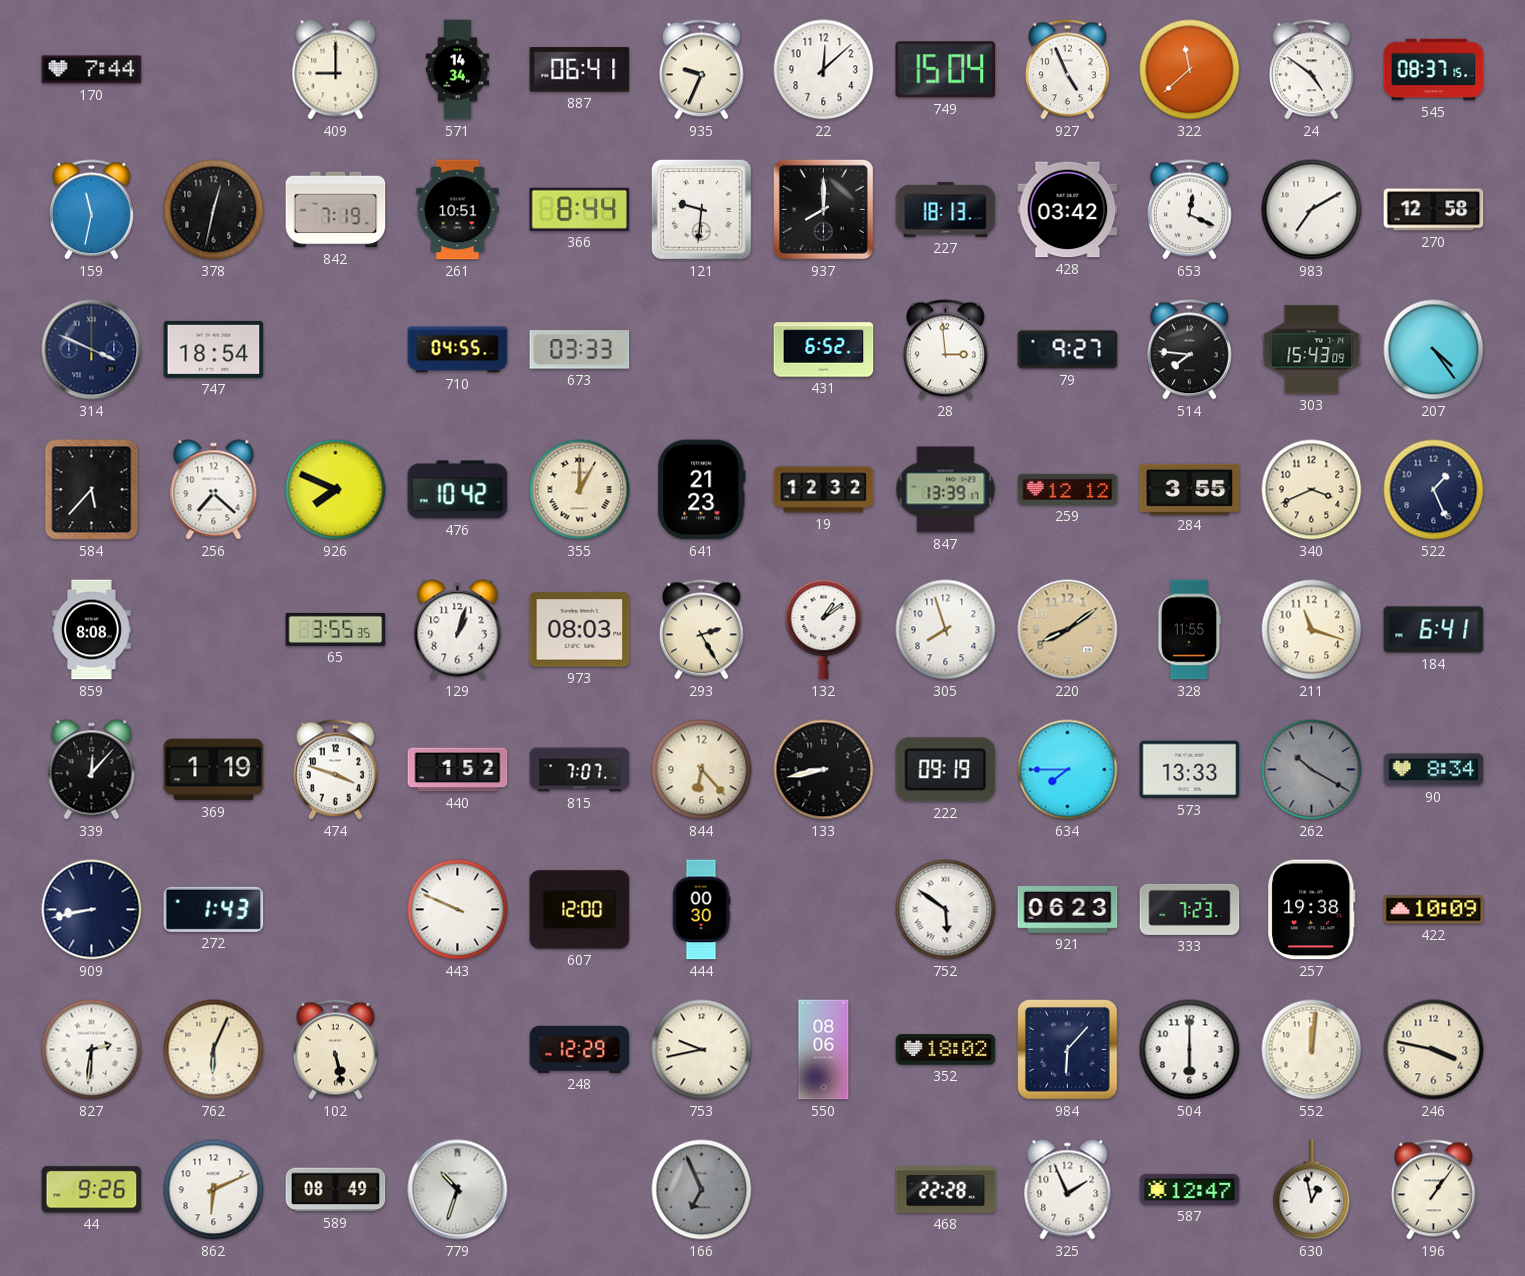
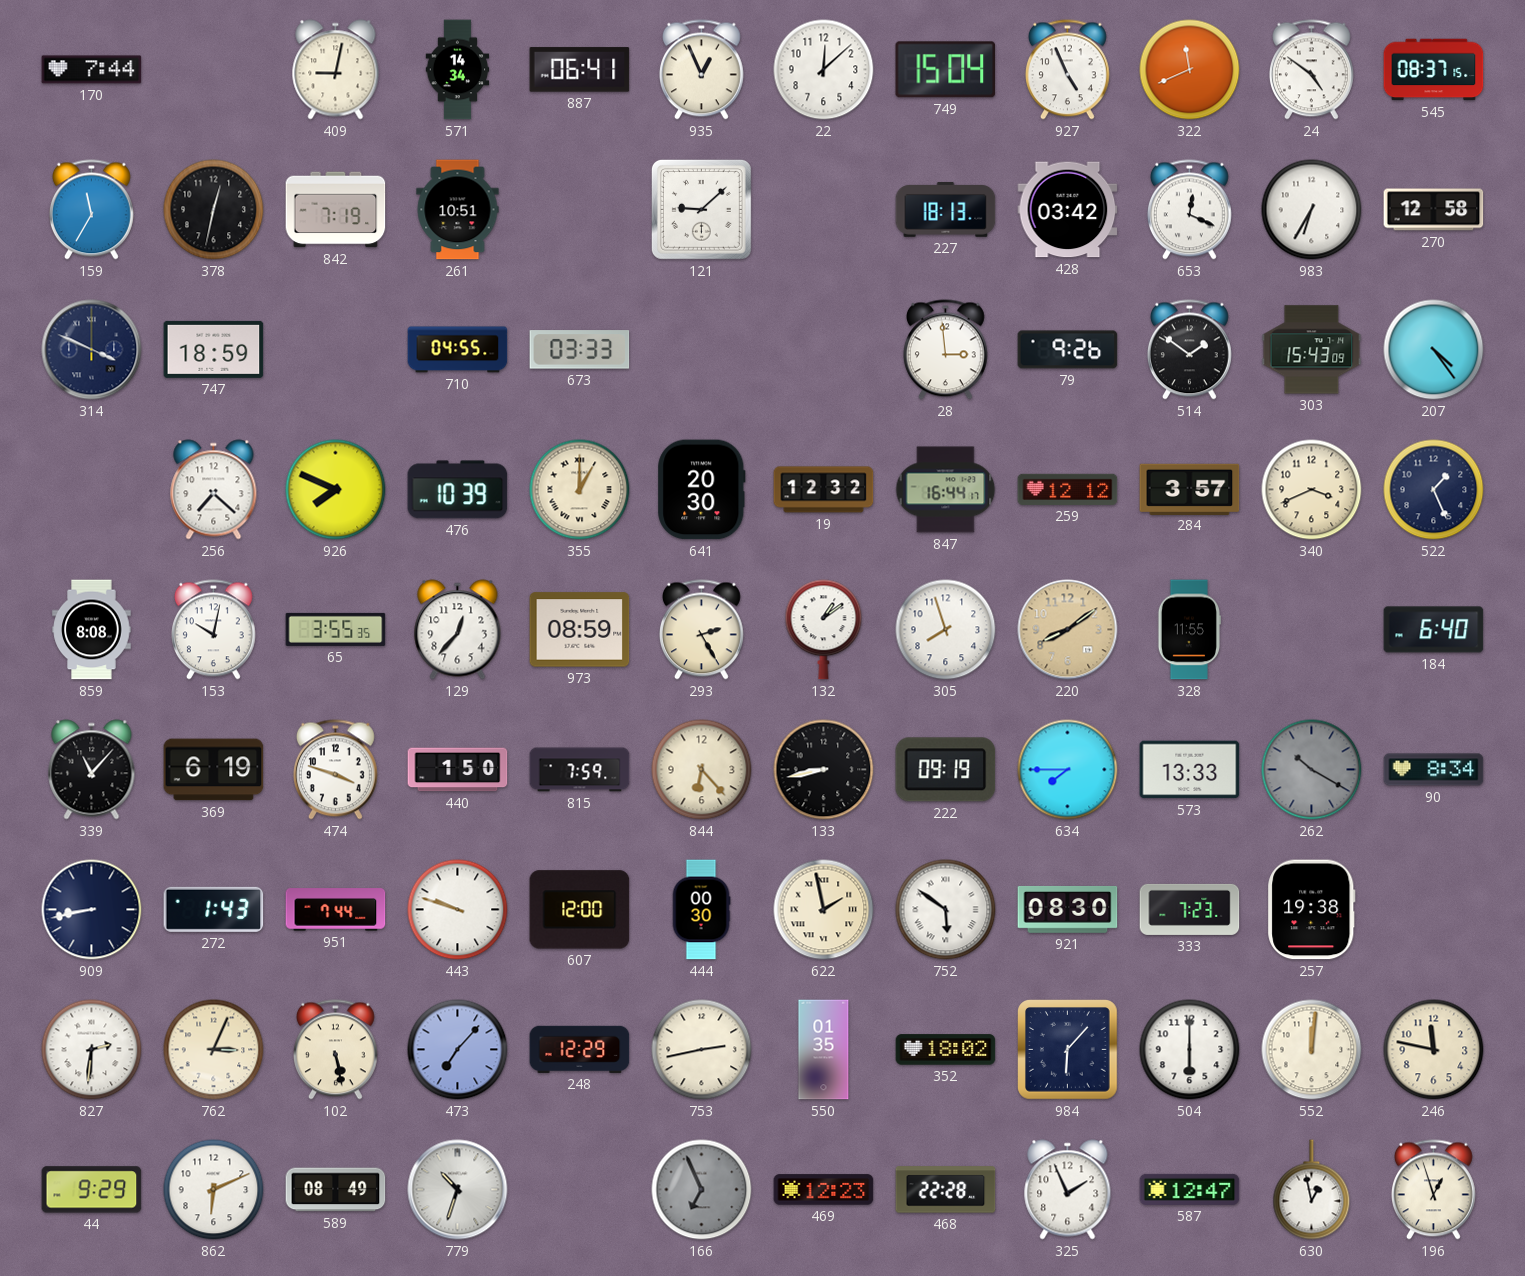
409: 9:00 -> 9:02 (336, 70)
935: 9:34 -> 12:56 (701, 70)
322: 11:38 -> 11:41 (1190, 70)
159: 11:32 -> 11:35 (91, 210)
366: 8:44 -> none (580, 209)
121: 9:31 -> 9:08 (701, 209)
937: 8:00 -> none (823, 209)
983: 7:10 -> 6:35 (1312, 210)
747: 18:54 -> 18:59 (214, 349)
431: 6:52 -> none (824, 350)
79: 9:27 -> 9:26 (1068, 350)
514: 7:46 -> 1:51 (1189, 350)
584: 5:37 -> none (92, 490)
476: 10:42 -> 10:39 (458, 490)
641: 21:23 -> 20:30 (702, 490)
847: 13:39 -> 16:44 (946, 490)
284: 3:55 -> 3:57 (1190, 489)
153: none -> 10:02 (213, 630)
129: 1:03 -> 12:37 (458, 630)
973: 08:03 -> 08:59 (580, 630)
211: 11:18 -> none (1312, 630)
184: 6:41 -> 6:40 (1434, 630)
339: 12:07 -> 11:07 (92, 770)
369: 1:19 -> 6:19 (214, 770)
440: 1:52 -> 1:50 (458, 770)
815: 7:07 -> 7:59 (580, 770)
951: none -> 7:44 (336, 910)
443: 9:49 -> 9:48 (458, 910)
622: none -> 1:58 (824, 910)
921: 06:23 -> 08:30 (1068, 909)
422: 10:09 -> none (1434, 910)
762: 6:04 -> 3:04 (214, 1050)
473: none -> 7:07 (458, 1050)
753: 9:43 -> 2:43 (702, 1050)
550: 08:06 -> 01:35 (824, 1050)
246: 3:47 -> 11:47 (1434, 1050)
44: 9:26 -> 9:29 (92, 1190)
469: none -> 12:23 (824, 1190)
196: 1:06 -> 12:57 (1433, 1190)
